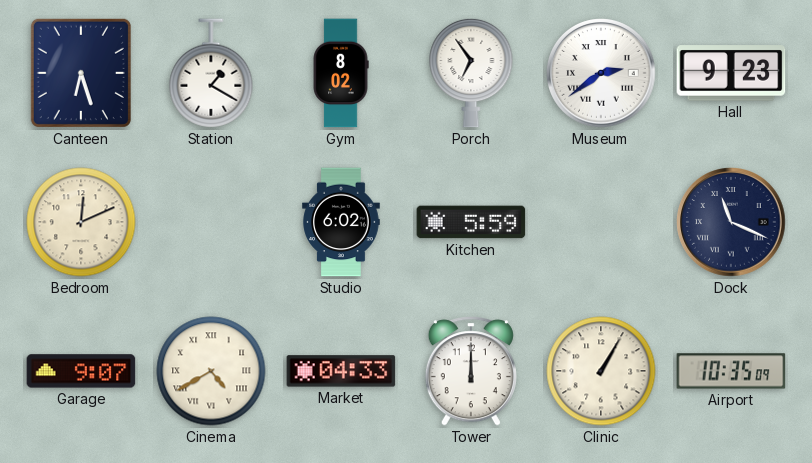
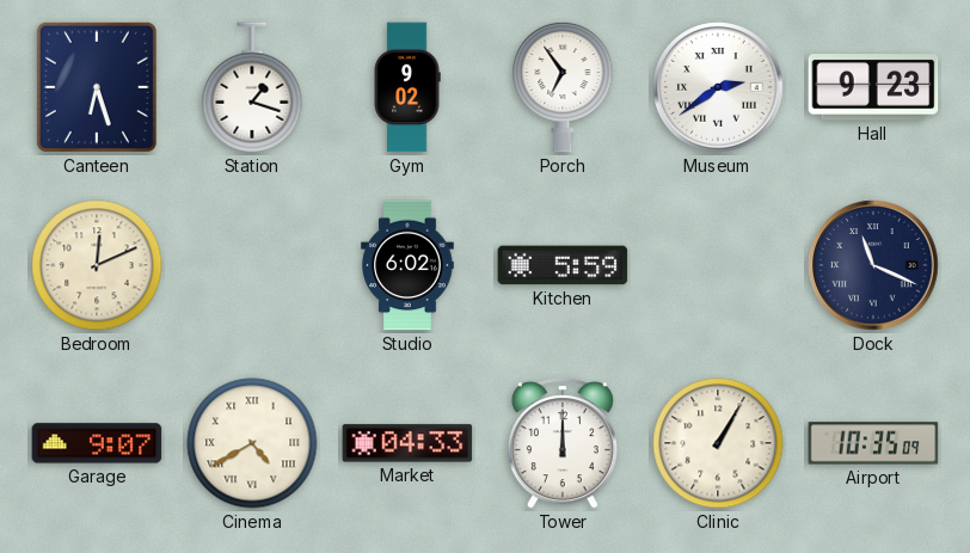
Station: 1:20 -> 1:18 (252, 87)
Gym: 8:02 -> 9:02 (407, 87)
